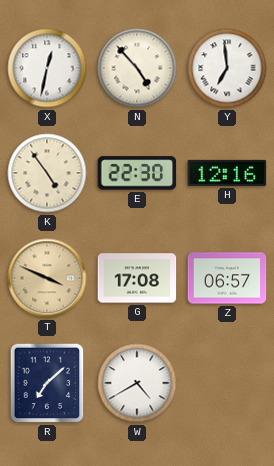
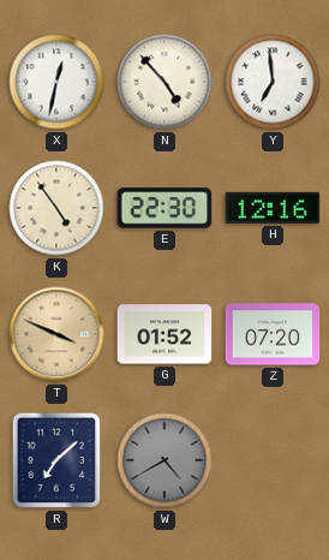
G: 17:08 -> 01:52 (164, 334)
Z: 06:57 -> 07:20 (273, 334)
W dial: white -> grey (164, 460)
